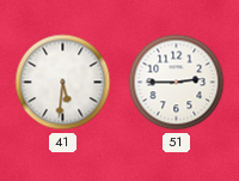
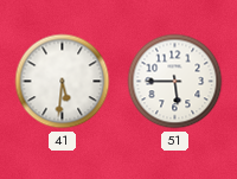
51: 2:45 -> 5:45 (175, 82)
